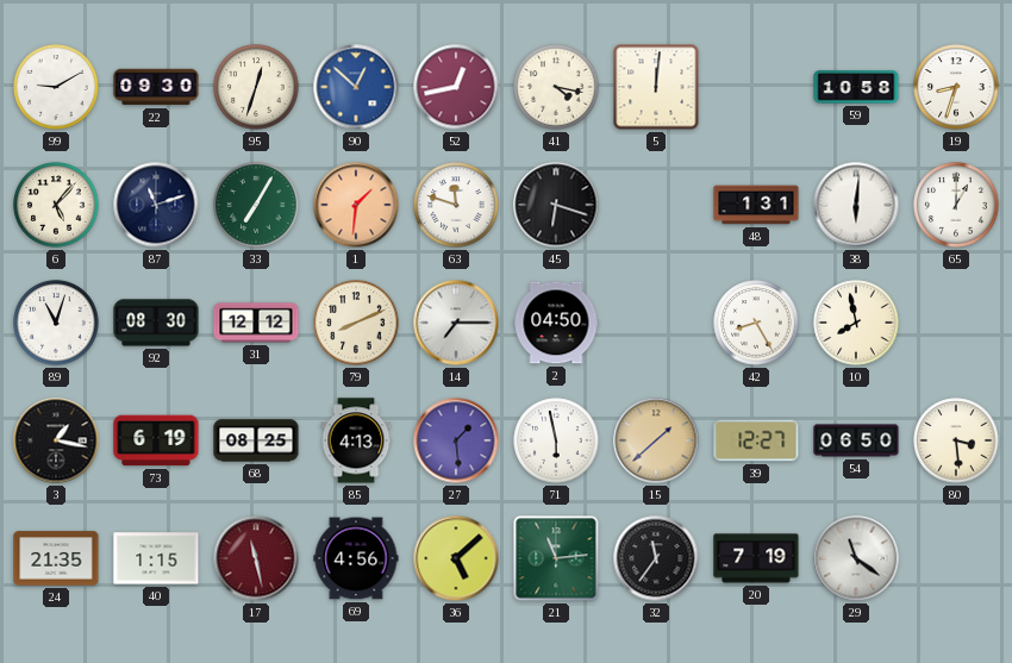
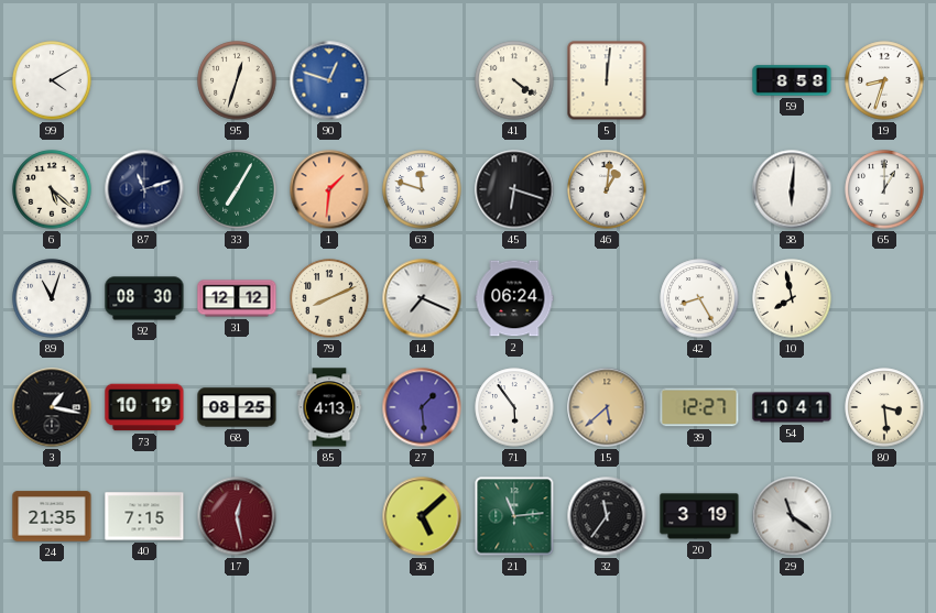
99: 9:10 -> 4:10 (52, 80)
22: 09:30 -> none (156, 87)
90: 12:52 -> 12:48 (329, 80)
52: 12:43 -> none (456, 87)
41: 4:17 -> 4:21 (514, 80)
59: 10:58 -> 8:58 (792, 80)
6: 5:07 -> 5:22 (52, 189)
46: none -> 1:01 (607, 189)
48: 1:31 -> none (756, 205)
14: 7:15 -> 7:19 (422, 298)
2: 04:50 -> 06:24 (514, 298)
73: 6:19 -> 10:19 (144, 407)
71: 5:58 -> 5:54 (514, 407)
15: 1:38 -> 5:38 (607, 407)
54: 06:50 -> 10:41 (792, 407)
40: 1:15 -> 7:15 (144, 516)
17: 11:28 -> 12:28 (237, 516)
69: 4:56 -> none (356, 558)
20: 7:19 -> 3:19 (699, 516)
